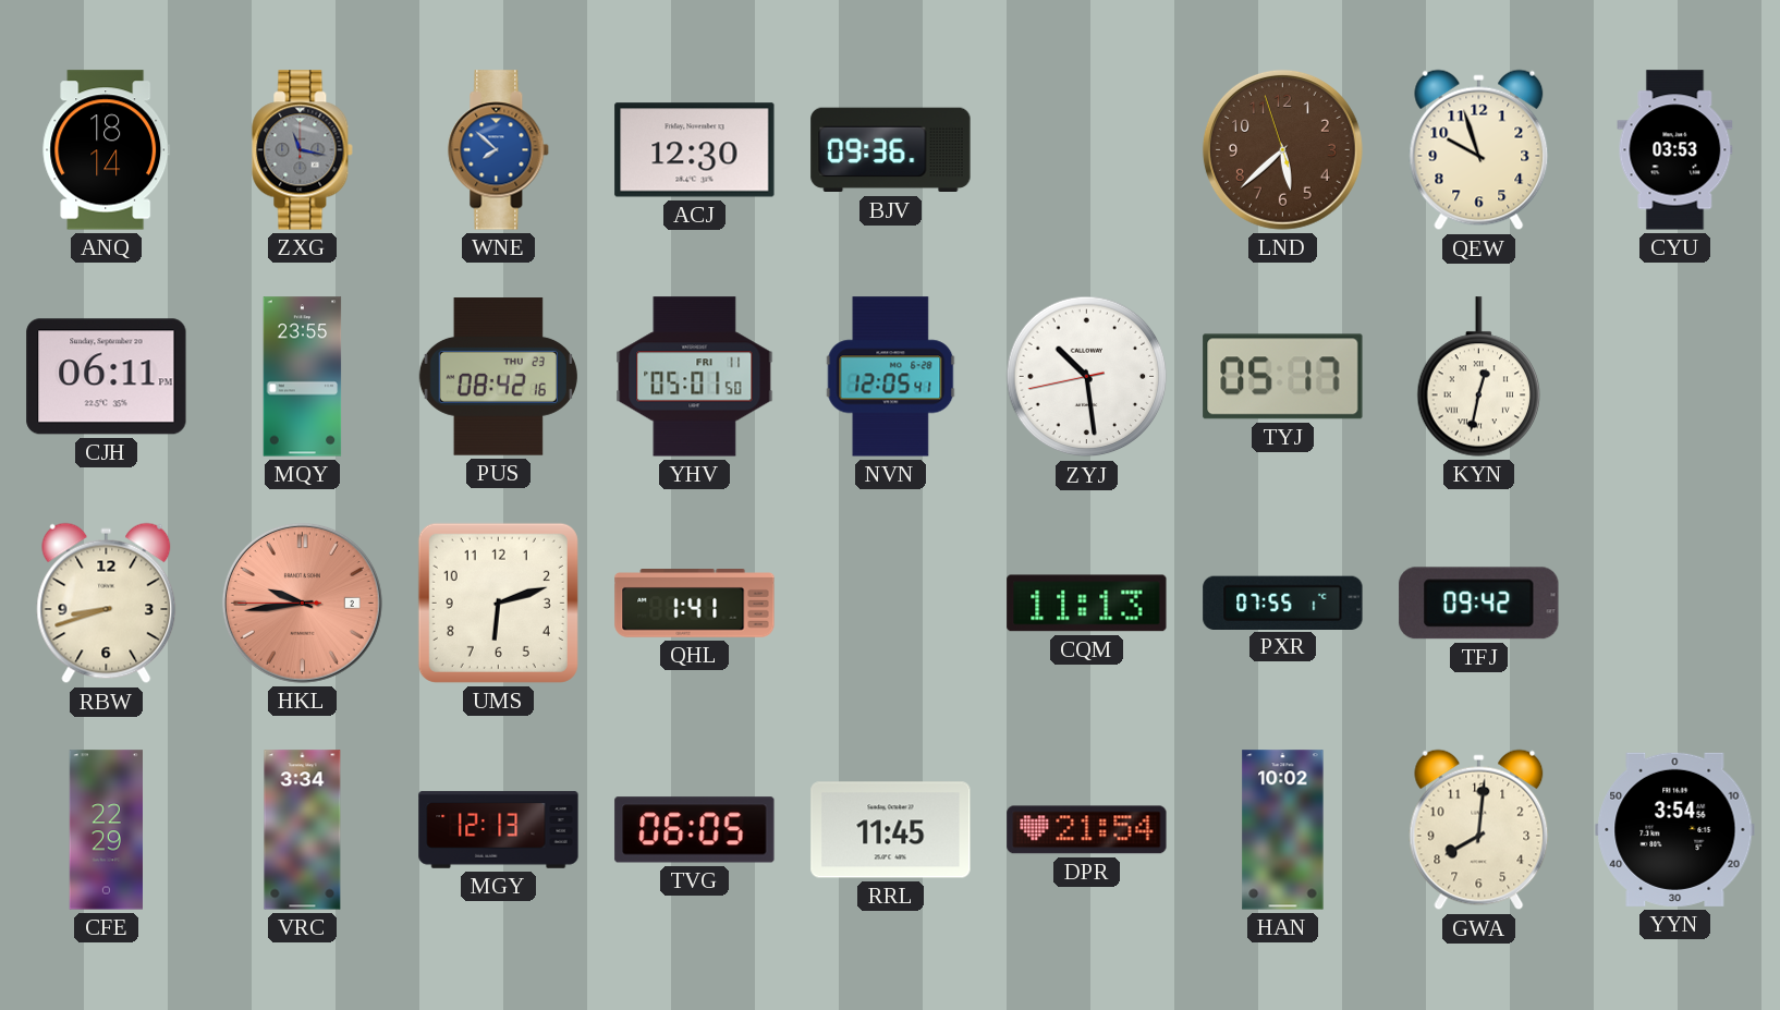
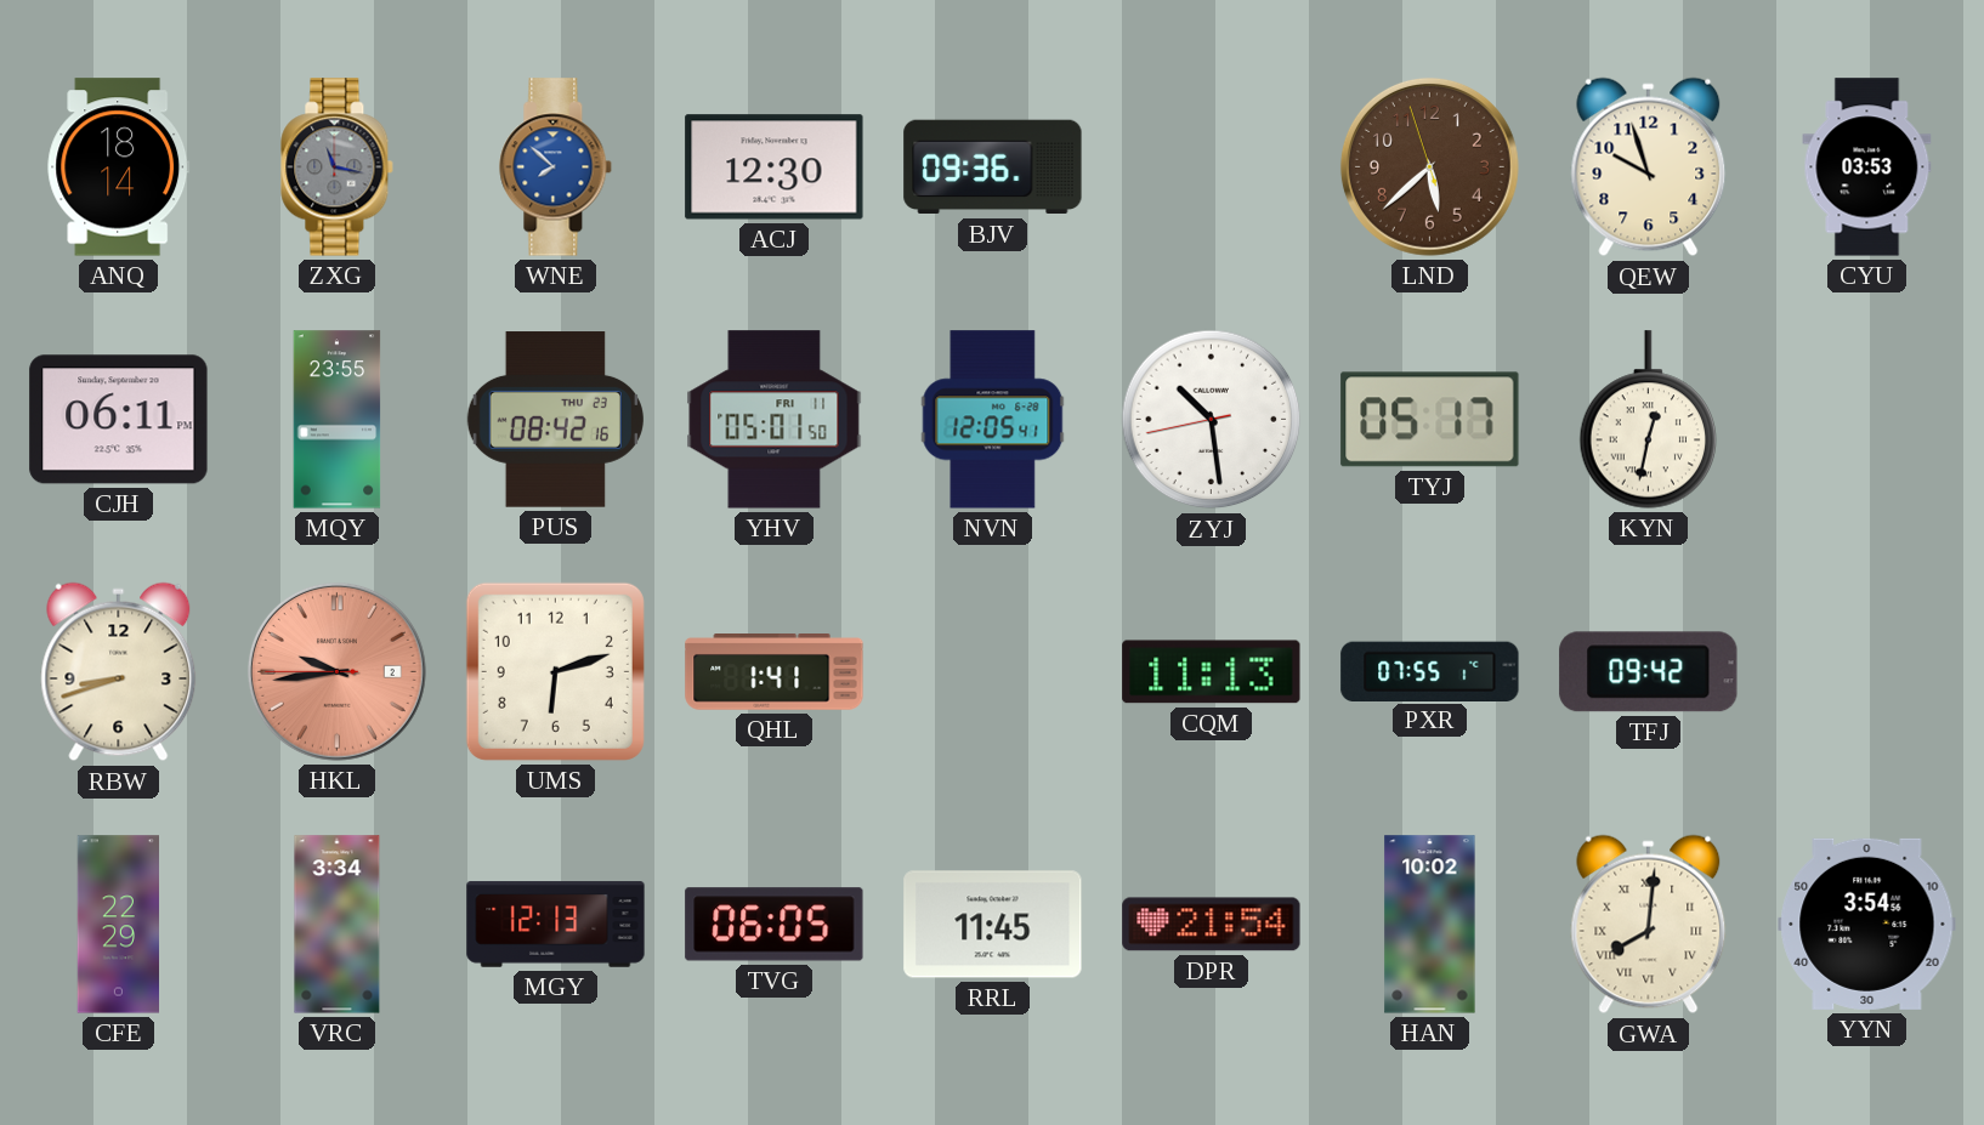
GWA numerals: Arabic -> Roman (1649, 925)
